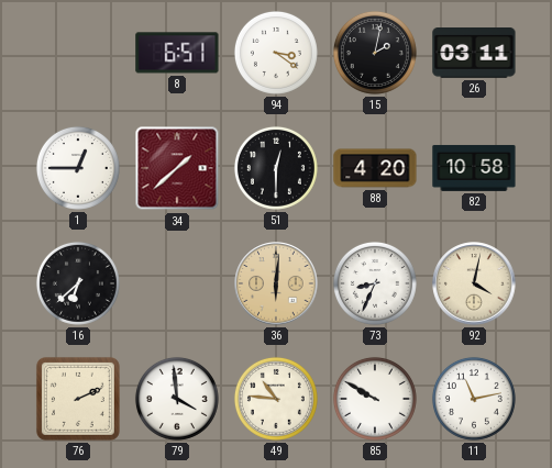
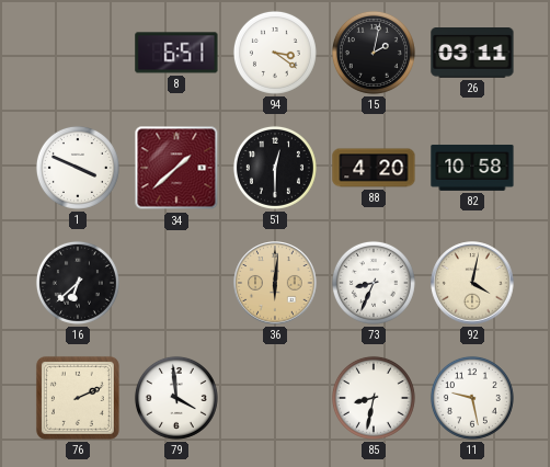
1: 12:45 -> 3:49 (78, 168)
49: 10:46 -> none (276, 399)
85: 9:50 -> 8:32 (374, 398)
11: 11:13 -> 9:28 (472, 398)
